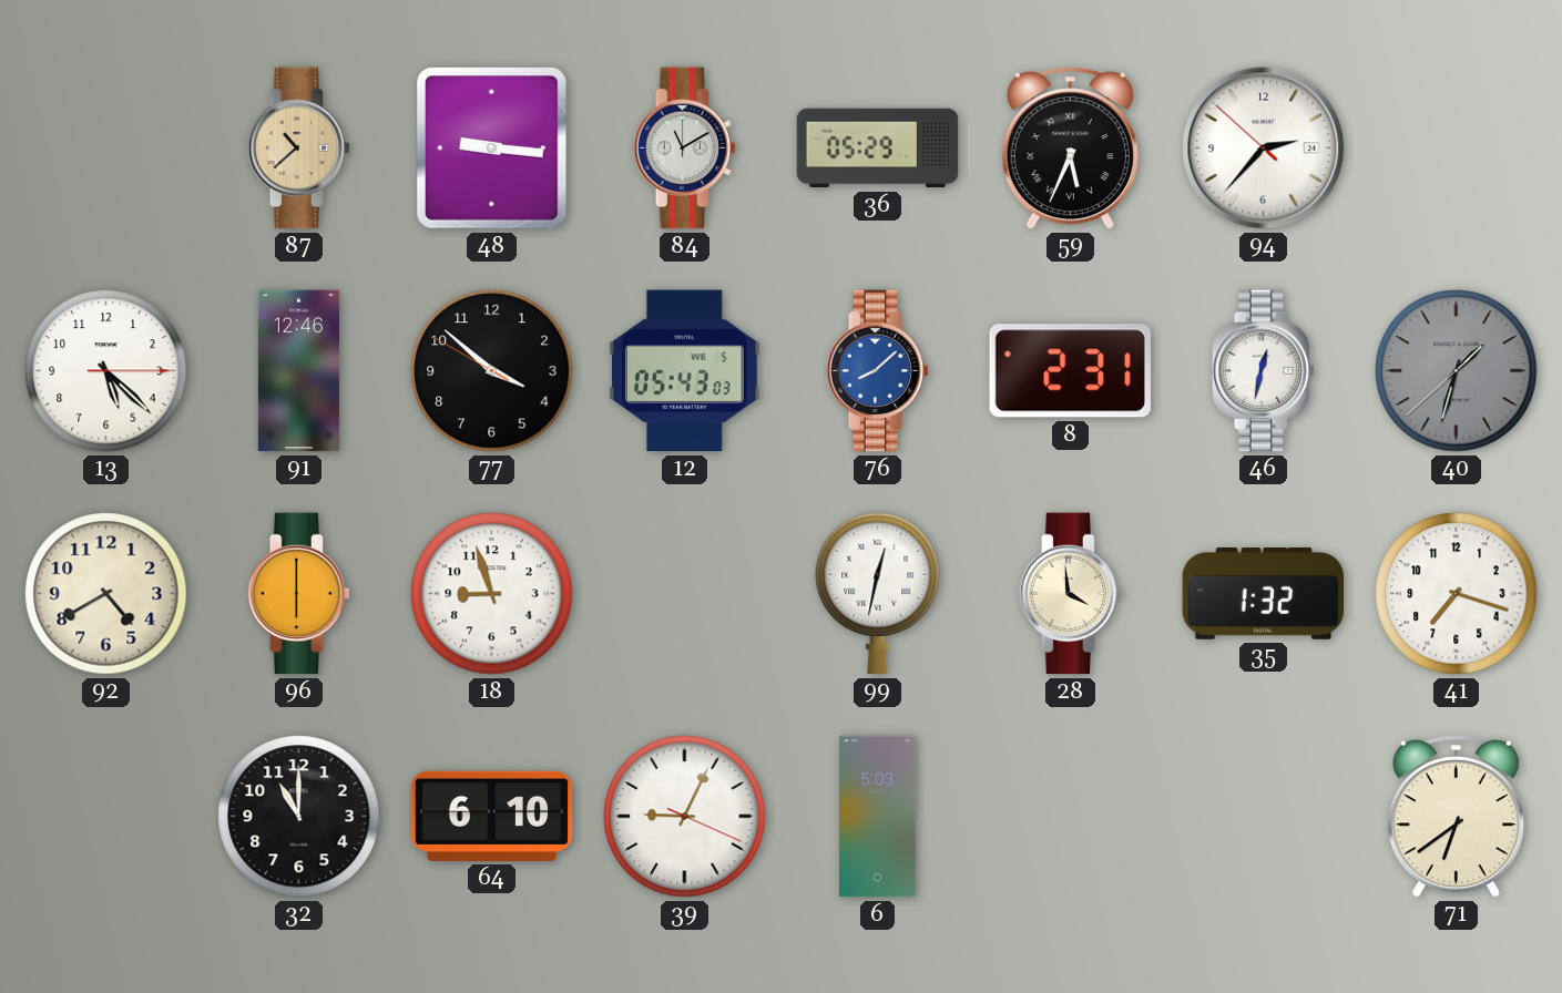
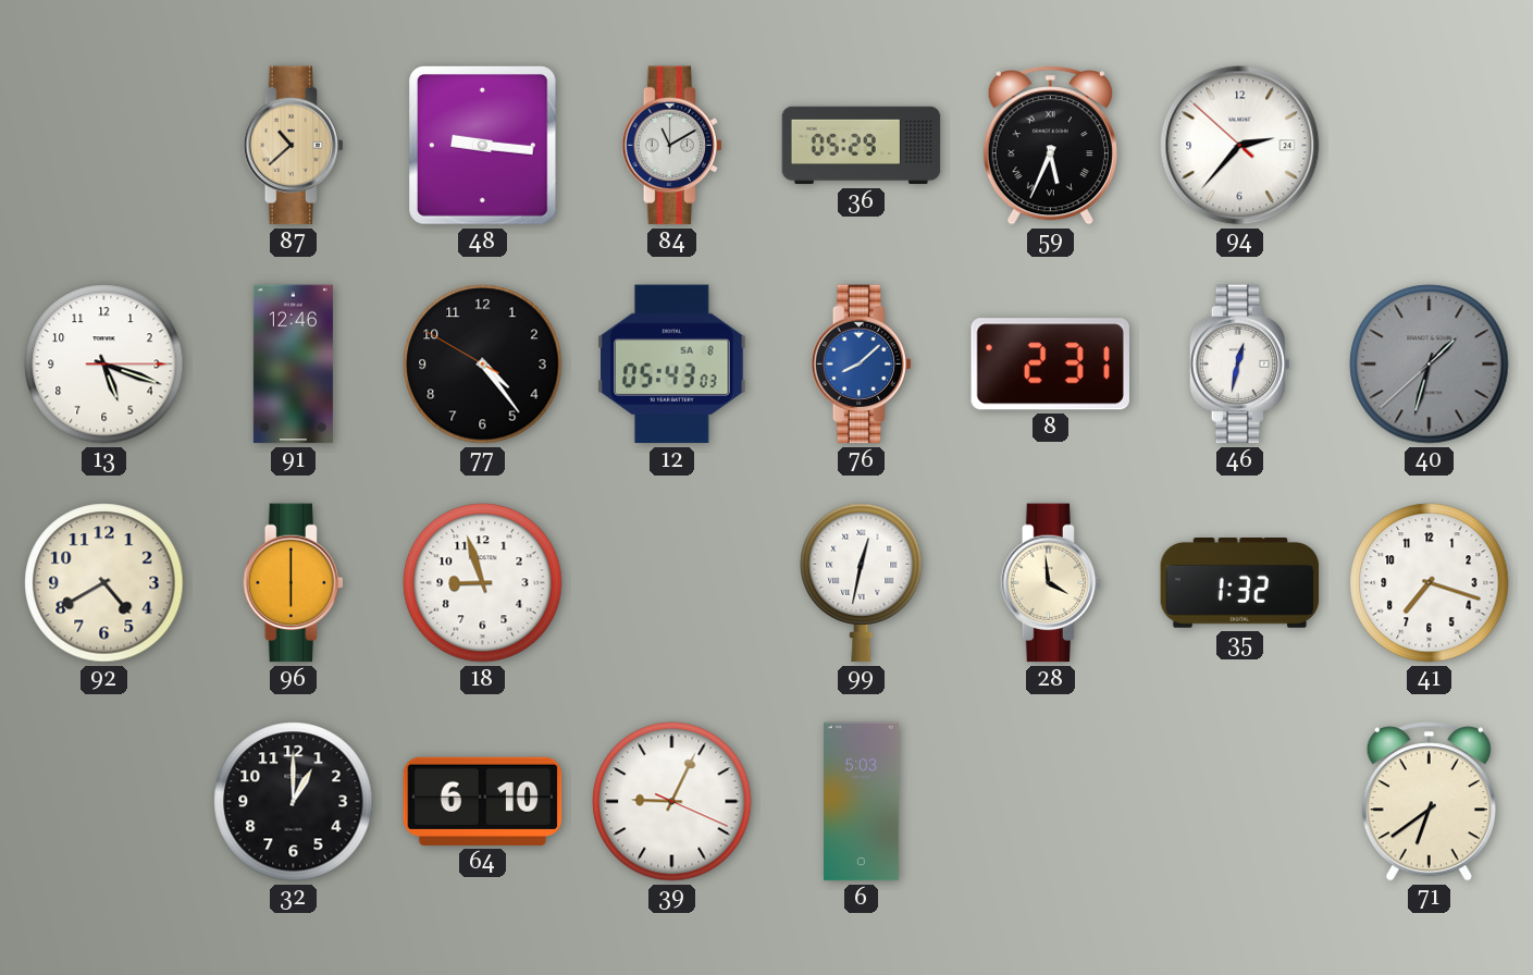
13: 5:22 -> 5:18 (104, 365)
77: 3:51 -> 4:23 (483, 365)
12 date: WE 5 -> SA 8 (672, 365)
32: 11:00 -> 1:00 (294, 802)
